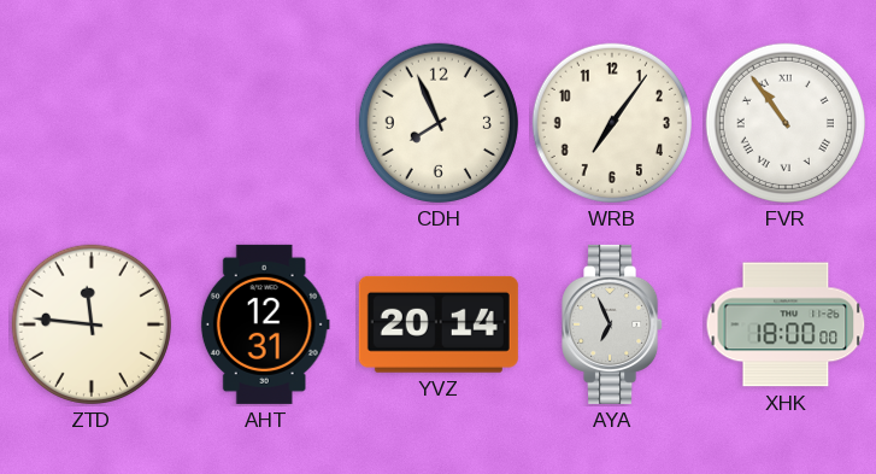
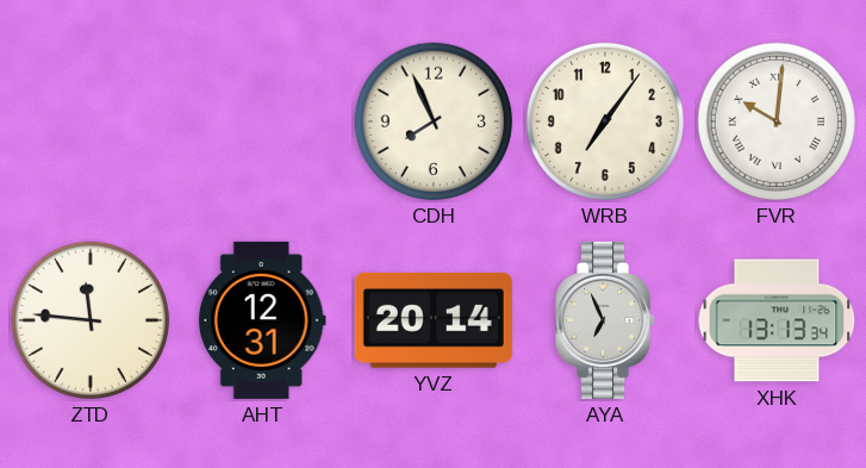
FVR: 10:54 -> 10:01 (777, 121)
XHK: 18:00 -> 13:13 (777, 320)
